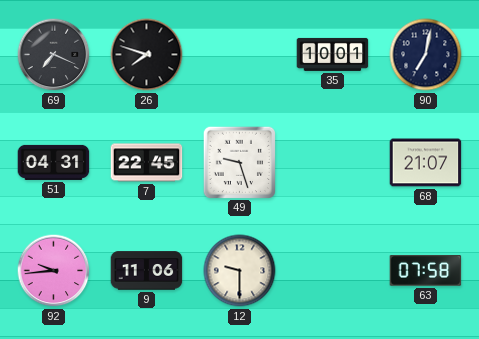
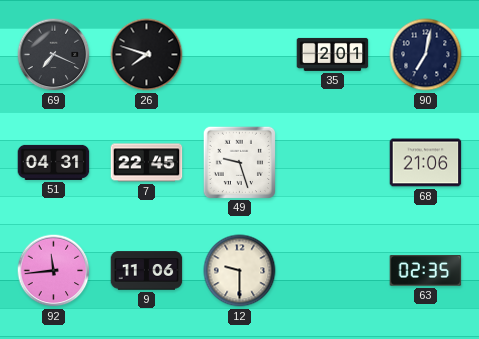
35: 10:01 -> 2:01 (333, 54)
68: 21:07 -> 21:06 (426, 163)
92: 9:44 -> 11:44 (54, 271)
63: 07:58 -> 02:35 (426, 271)
